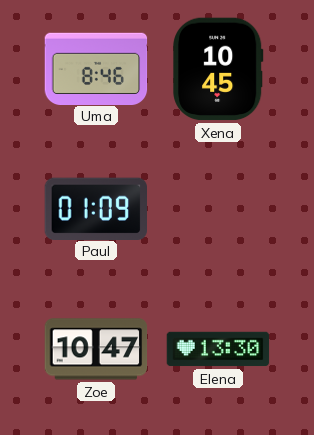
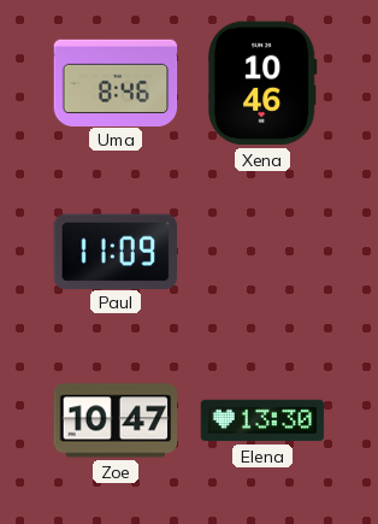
Xena: 10:45 -> 10:46 (262, 83)
Paul: 01:09 -> 11:09 (114, 251)
